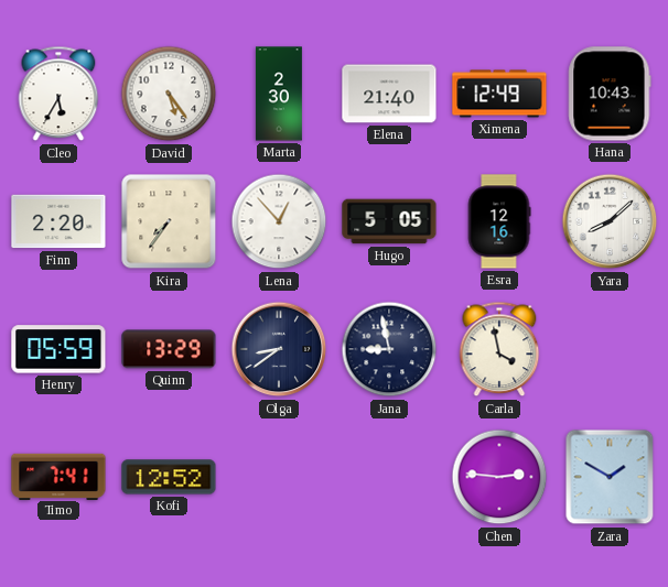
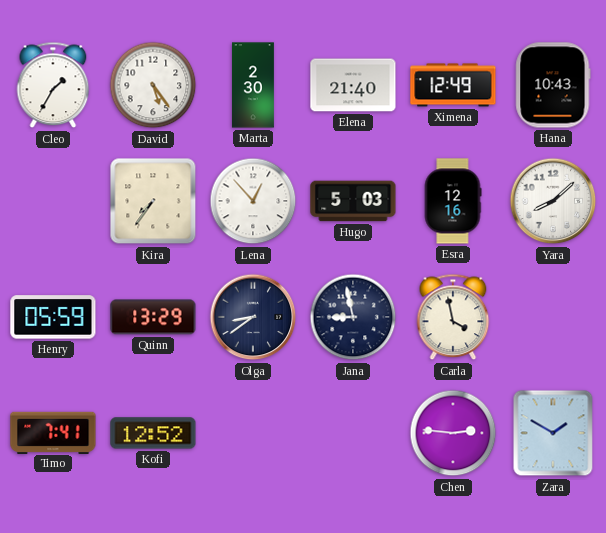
Cleo: 5:35 -> 1:35 (53, 85)
Finn: 2:20 -> none (58, 221)
Hugo: 5:05 -> 5:03 (353, 201)
